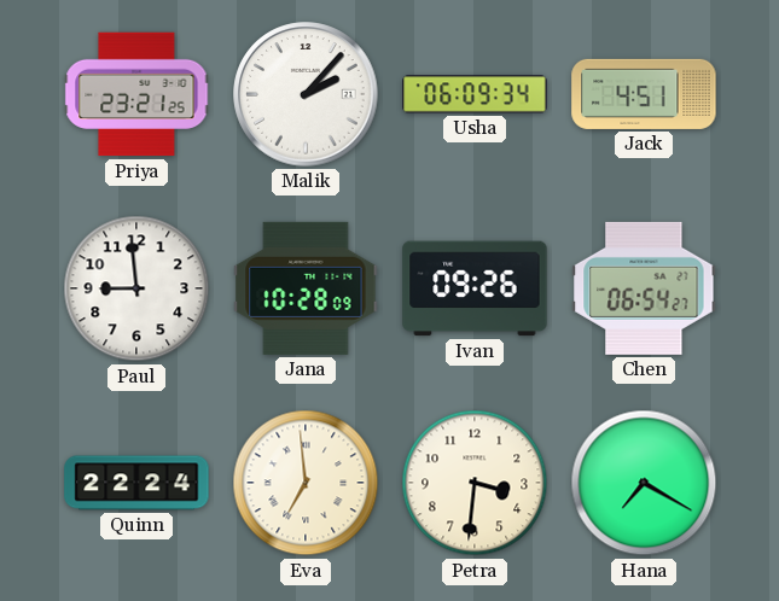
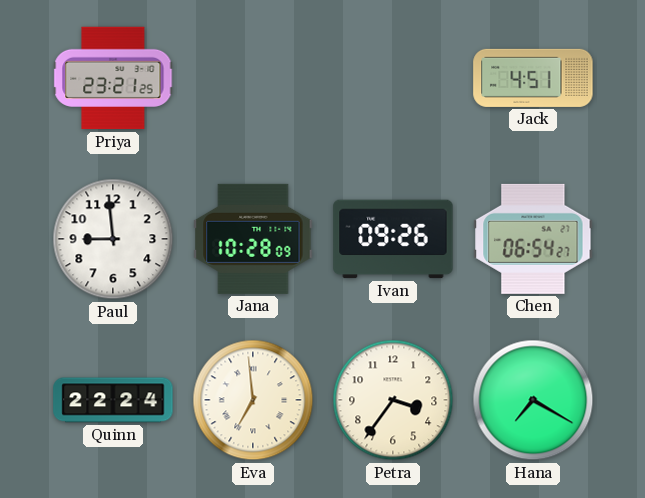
Malik: 2:07 -> none (306, 94)
Usha: 06:09 -> none (475, 94)
Petra: 3:31 -> 3:36 (393, 400)
